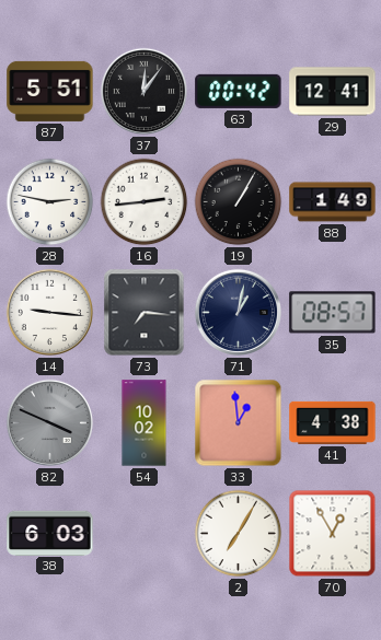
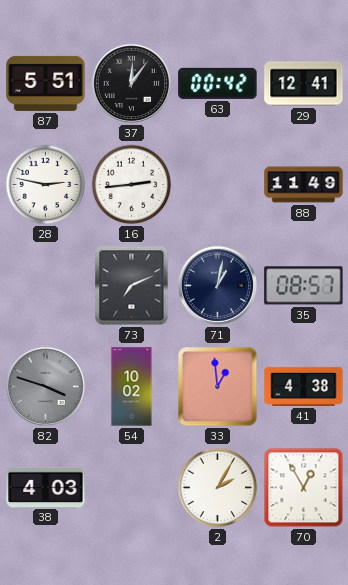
19: 1:05 -> none (239, 202)
88: 1:49 -> 11:49 (304, 185)
14: 9:16 -> none (49, 312)
73: 7:16 -> 7:11 (132, 286)
82: 3:49 -> 3:48 (45, 386)
38: 6:03 -> 4:03 (46, 487)
2: 7:05 -> 2:05 (218, 488)
